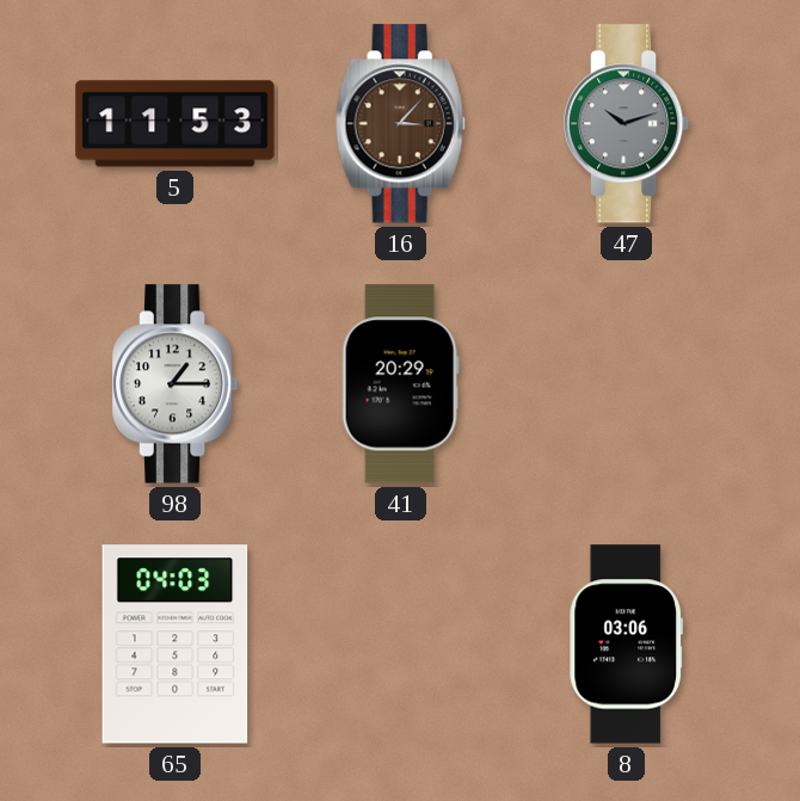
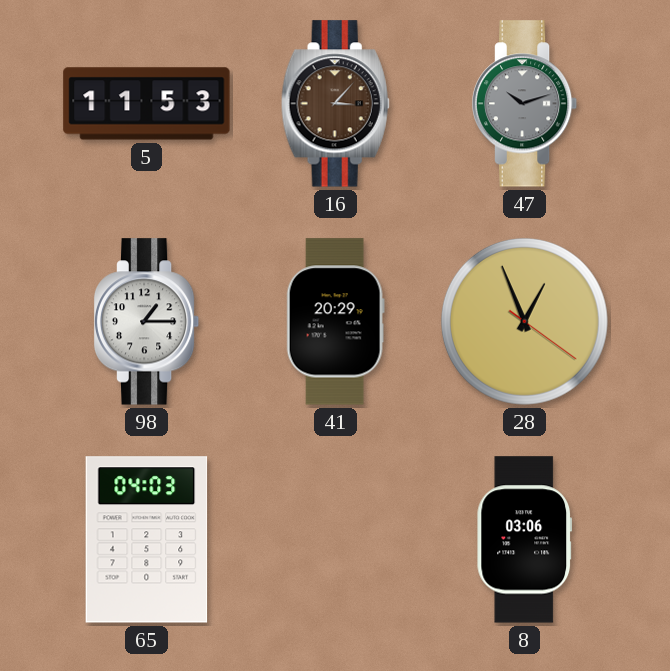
28: none -> 12:56 (524, 321)
